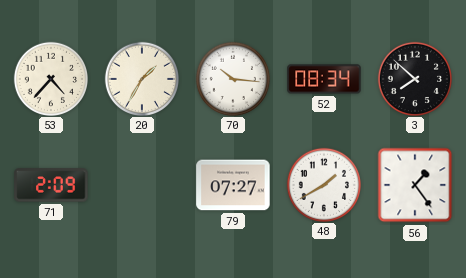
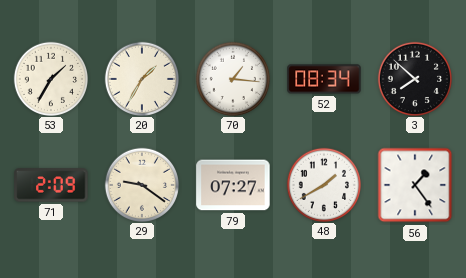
53: 4:37 -> 1:35 (50, 78)
70: 10:16 -> 1:16 (232, 78)
29: none -> 9:21 (141, 184)
